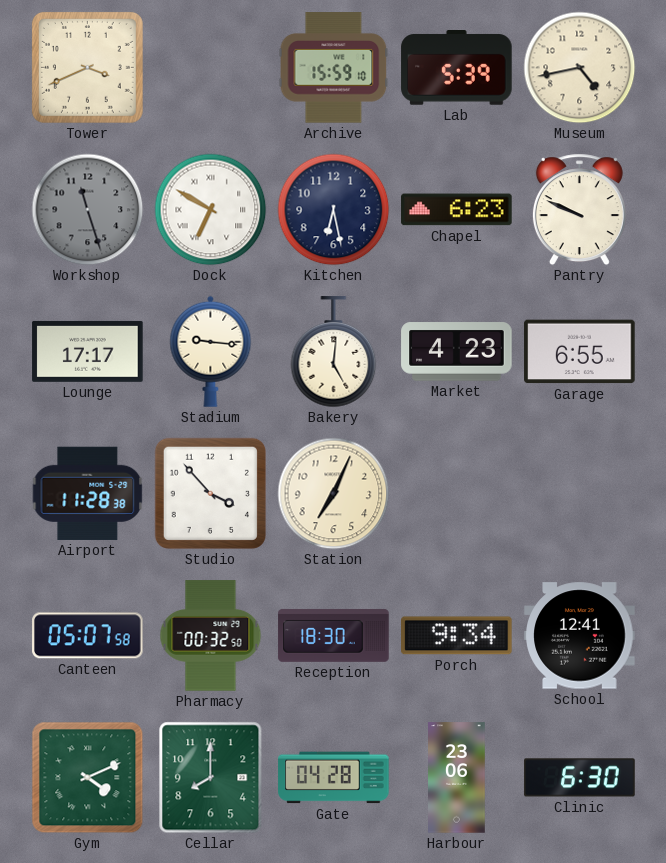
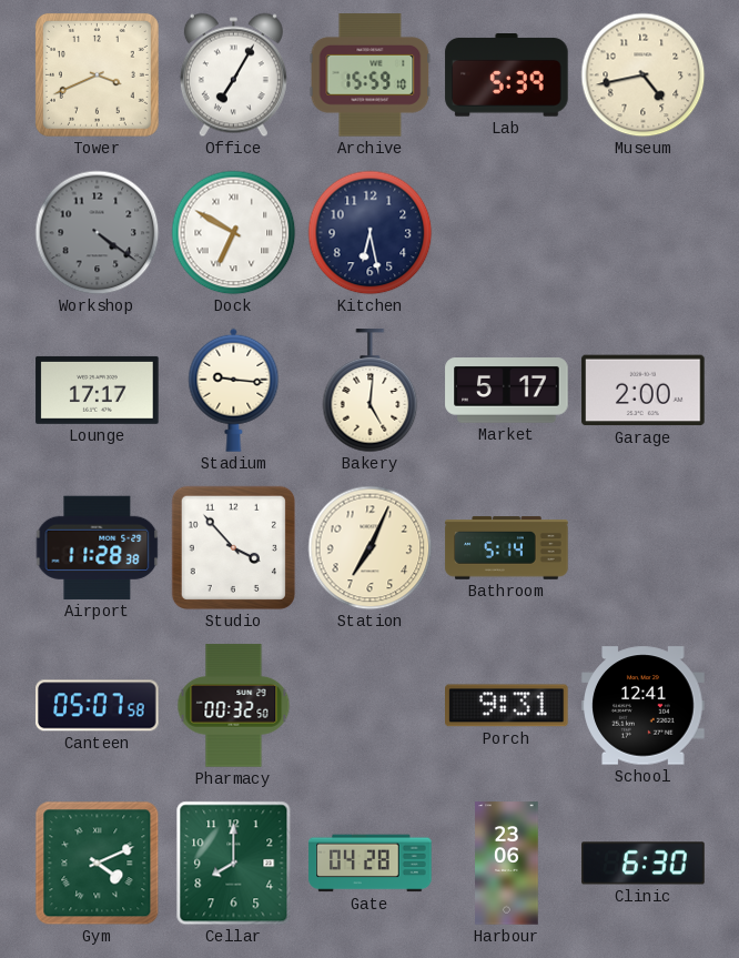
Office: none -> 7:05 (233, 75)
Workshop: 11:27 -> 4:21 (98, 233)
Chapel: 6:23 -> none (457, 210)
Pantry: 9:49 -> none (579, 210)
Market: 4:23 -> 5:17 (507, 391)
Garage: 6:55 -> 2:00 (644, 391)
Bathroom: none -> 5:14 (507, 548)
Reception: 18:30 -> none (334, 635)
Porch: 9:34 -> 9:31 (507, 706)
